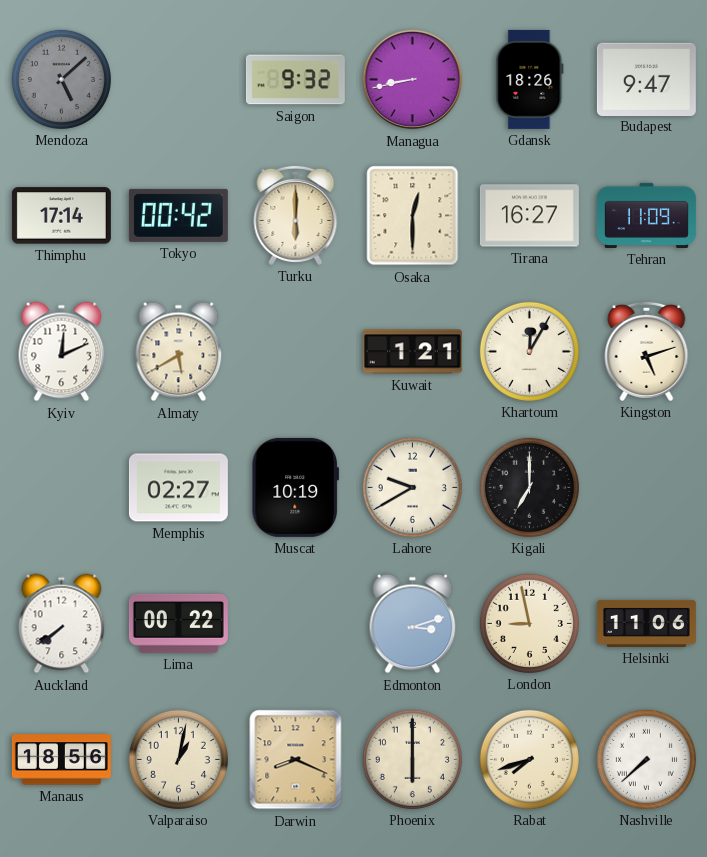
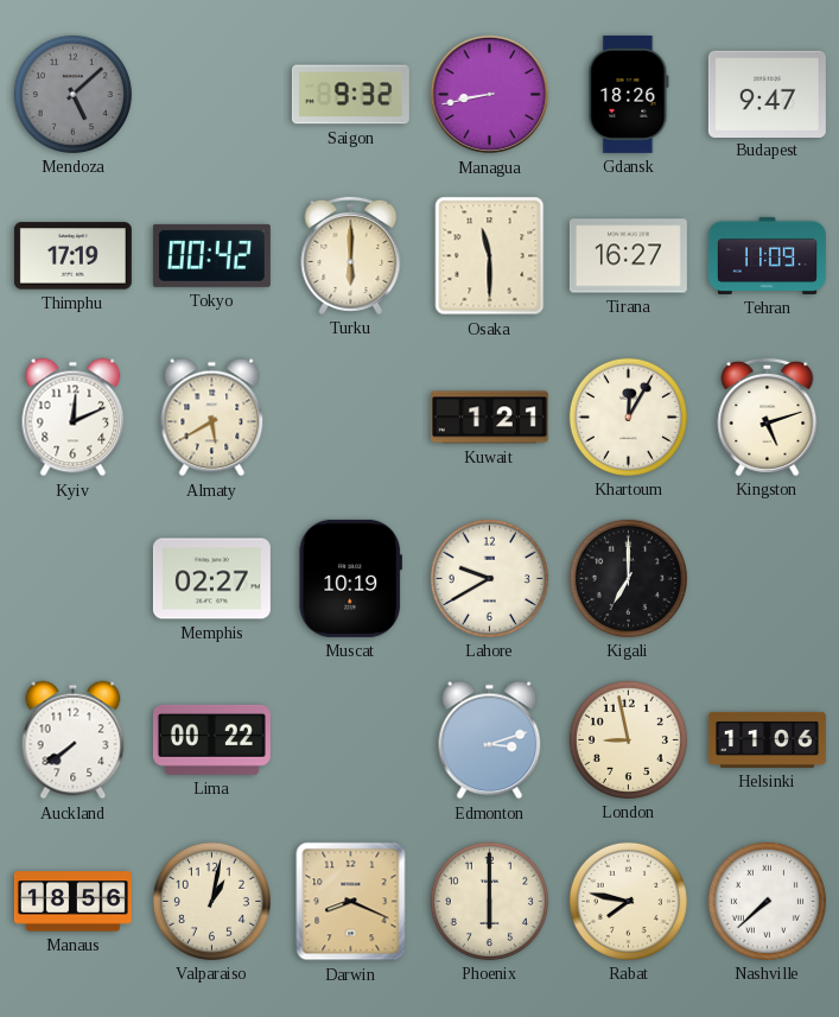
Thimphu: 17:14 -> 17:19 (72, 256)
Osaka: 12:30 -> 11:30 (490, 256)
Rabat: 7:42 -> 7:47 (628, 901)
